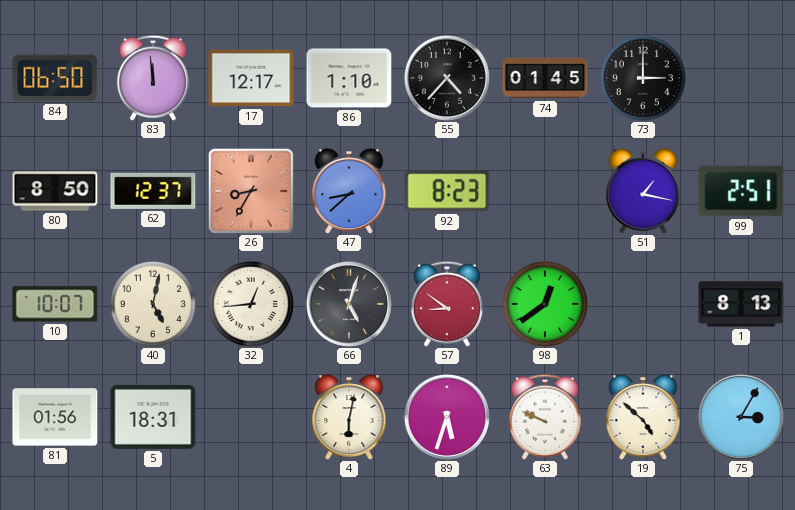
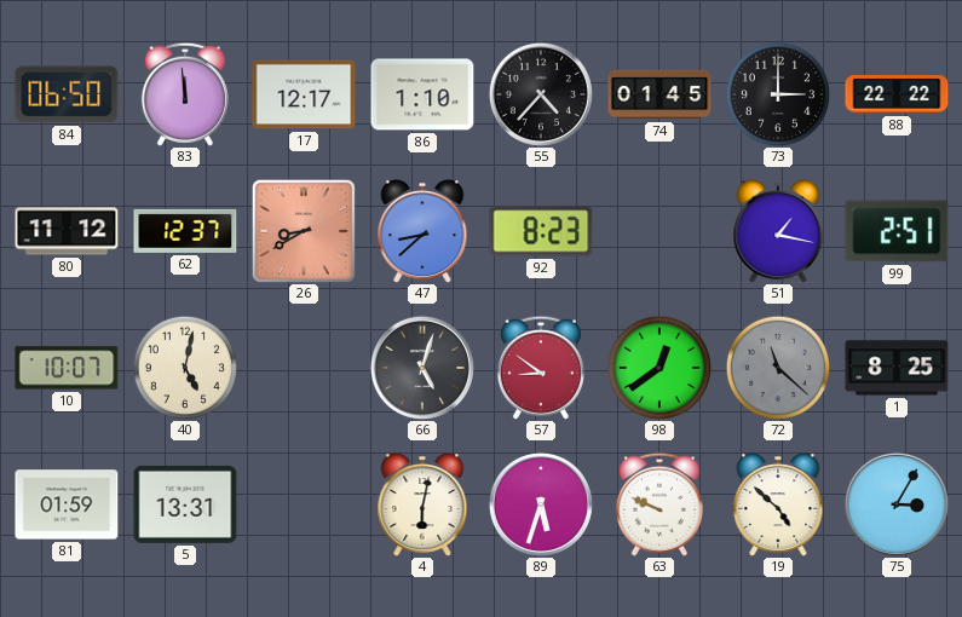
88: none -> 22:22 (897, 94)
80: 8:50 -> 11:12 (67, 231)
26: 8:35 -> 8:40 (304, 231)
32: 12:44 -> none (251, 304)
72: none -> 11:22 (778, 368)
1: 8:13 -> 8:25 (897, 368)
81: 01:56 -> 01:59 (67, 504)
5: 18:31 -> 13:31 (185, 504)
